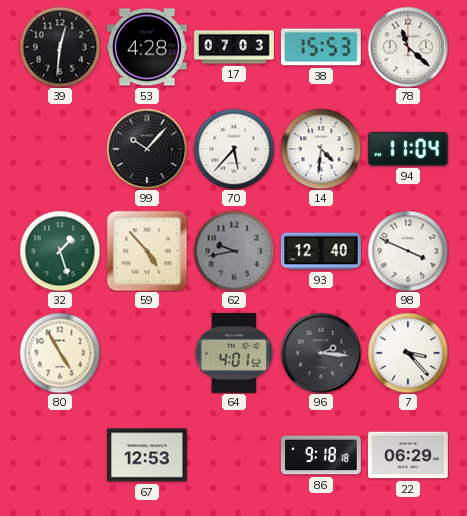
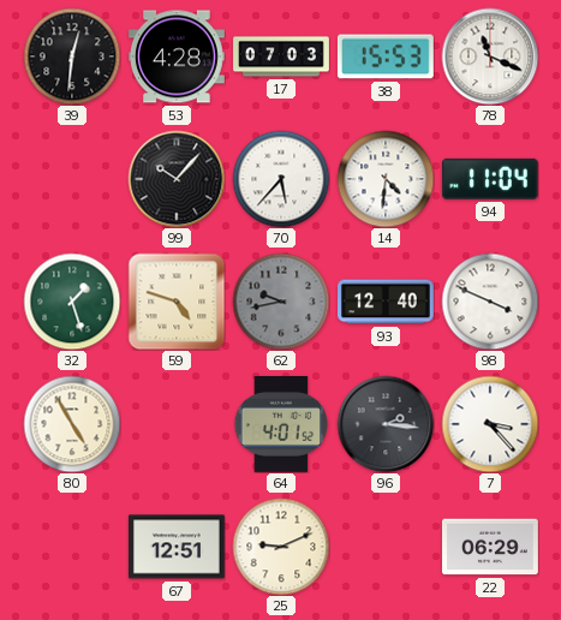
78: 11:22 -> 11:19 (490, 56)
59: 4:53 -> 4:48 (177, 302)
67: 12:53 -> 12:51 (177, 547)
25: none -> 9:11 (281, 547)
86: 9:18 -> none (322, 455)
